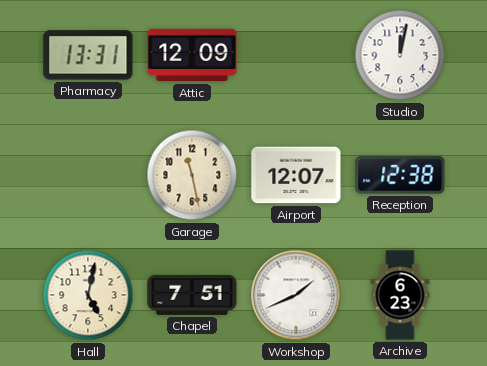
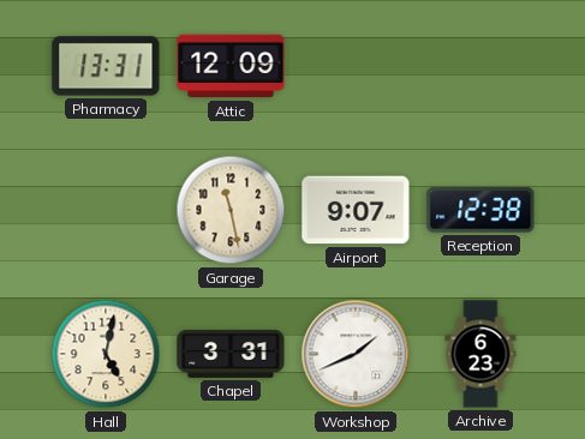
Studio: 12:02 -> none (400, 55)
Airport: 12:07 -> 9:07 (356, 210)
Chapel: 7:51 -> 3:31 (231, 354)
